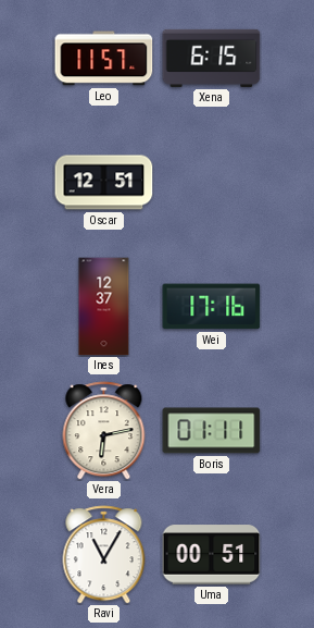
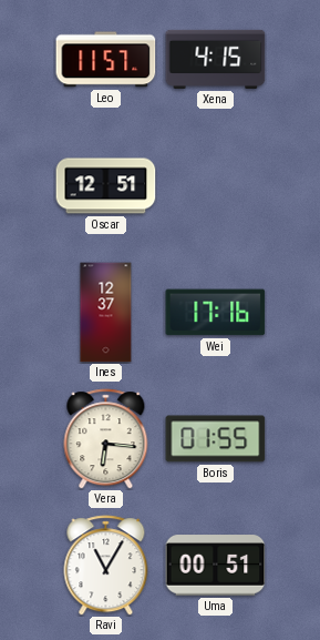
Xena: 6:15 -> 4:15 (216, 59)
Vera: 6:13 -> 6:16 (106, 439)
Boris: 01:11 -> 01:55 (216, 439)
